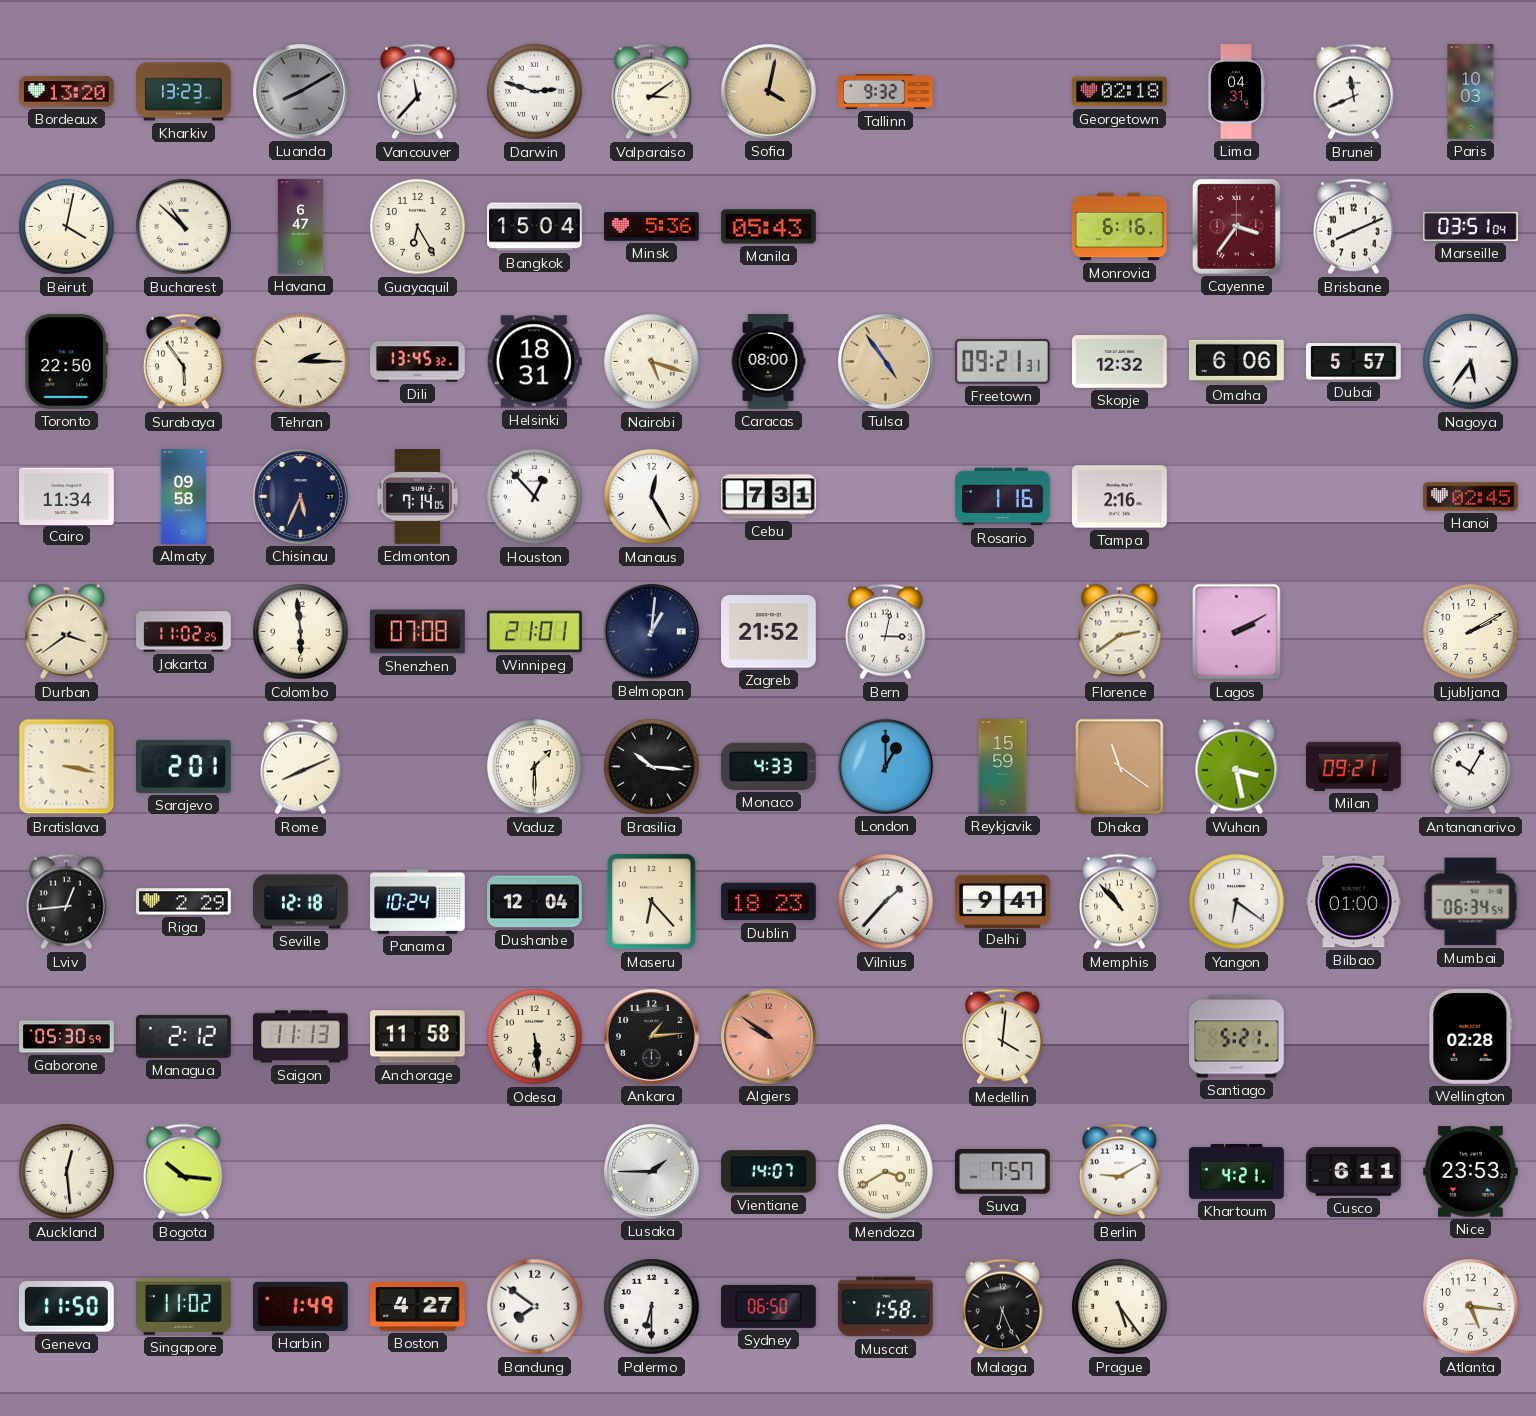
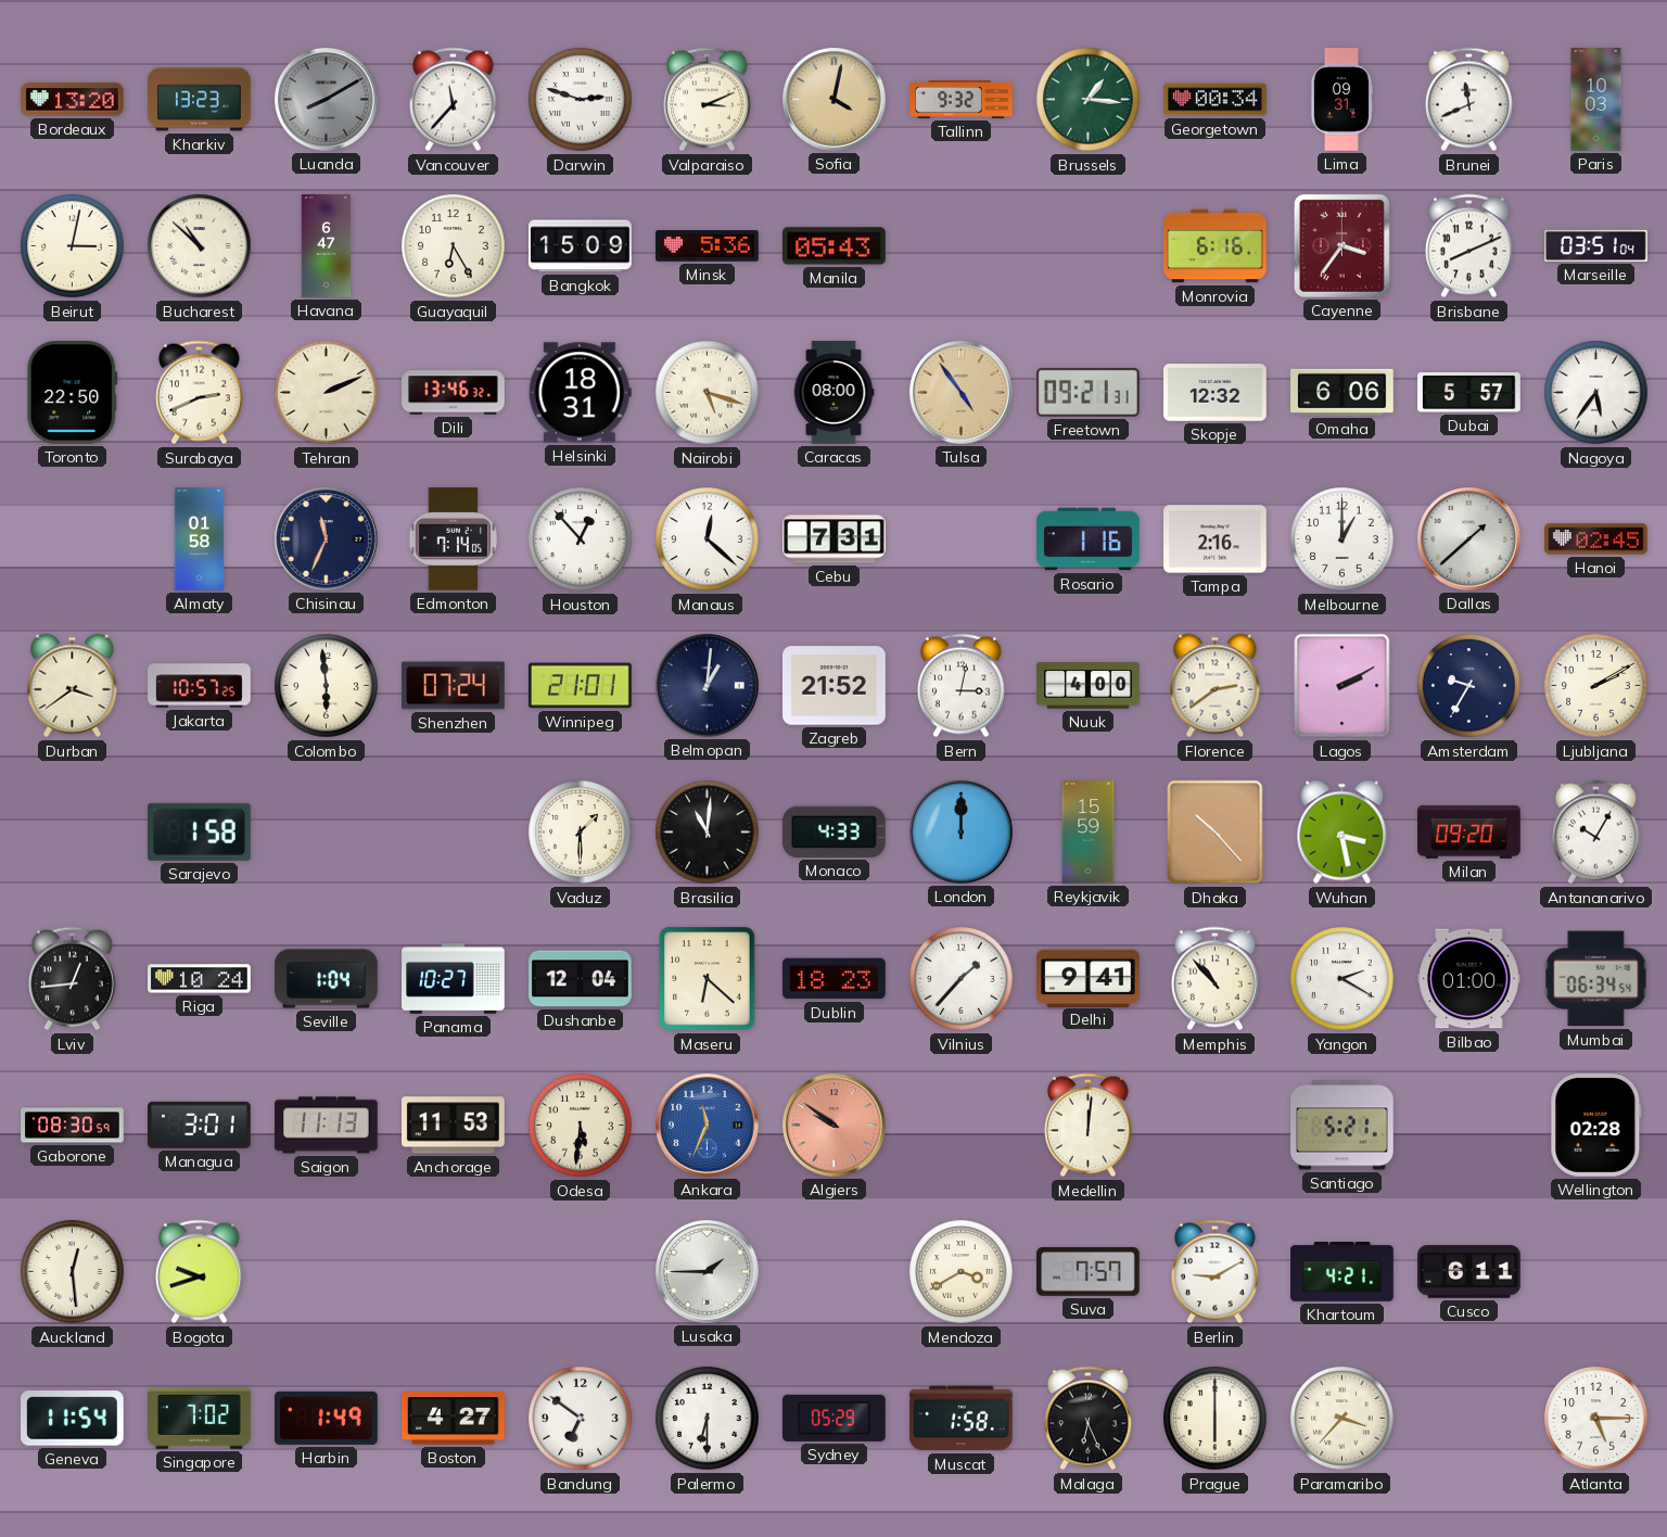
Valparaiso: 3:09 -> 3:11 (708, 100)
Brussels: none -> 1:16 (1089, 100)
Georgetown: 02:18 -> 00:34 (1216, 100)
Lima: 04:31 -> 09:31 (1341, 100)
Beirut: 4:02 -> 3:02 (73, 246)
Bangkok: 15:04 -> 15:09 (581, 246)
Surabaya: 5:54 -> 2:41 (200, 393)
Tehran: 2:15 -> 2:11 (327, 393)
Dili: 13:45 -> 13:46 (454, 393)
Cairo: 11:34 -> none (67, 496)
Almaty: 09:58 -> 01:58 (200, 539)
Chisinau: 5:34 -> 11:34 (327, 539)
Manaus: 12:25 -> 12:22 (708, 539)
Melbourne: none -> 1:00 (1342, 539)
Dallas: none -> 1:38 (1469, 539)
Jakarta: 11:02 -> 10:57 (200, 686)
Shenzhen: 07:08 -> 07:24 (454, 686)
Nuuk: none -> 4:00 (1089, 686)
Amsterdam: none -> 9:35 (1469, 686)
Bratislava: 3:17 -> none (67, 767)
Sarajevo: 2:01 -> 1:58 (200, 831)
Rome: 8:11 -> none (301, 767)
Brasilia: 10:16 -> 11:01 (708, 833)
London: 1:00 -> 12:00 (962, 833)
Dhaka: 11:21 -> 10:23 (1216, 833)
Milan: 09:21 -> 09:20 (1469, 831)
Riga: 2:29 -> 10:24 (200, 979)
Seville: 12:18 -> 1:04 (327, 979)
Panama: 10:24 -> 10:27 (454, 979)
Maseru: 6:23 -> 6:22 (708, 979)
Yangon: 6:21 -> 2:20 (1342, 979)
Gaborone: 05:30 -> 08:30 (73, 1126)
Managua: 2:12 -> 3:01 (200, 1125)
Anchorage: 11:58 -> 11:53 (454, 1126)
Odesa: 5:29 -> 5:31 (581, 1126)
Ankara: 1:14 -> 11:34 (708, 1126)
Ankara dial: black -> blue (708, 1126)
Medellin: 4:01 -> 12:01 (1089, 1126)
Bogota: 10:16 -> 9:42 (200, 1272)
Vientiane: 14:07 -> none (769, 1172)
Nice: 23:53 -> none (1471, 1172)
Geneva: 11:50 -> 11:54 (72, 1419)
Singapore: 11:02 -> 7:02 (200, 1418)
Bandung: 7:51 -> 6:51 (581, 1419)
Sydney: 06:50 -> 05:29 (835, 1418)
Prague: 5:24 -> 6:00 (1216, 1419)
Paramaribo: none -> 3:37 (1342, 1419)
Atlanta: 5:16 -> 5:15 (1596, 1419)
